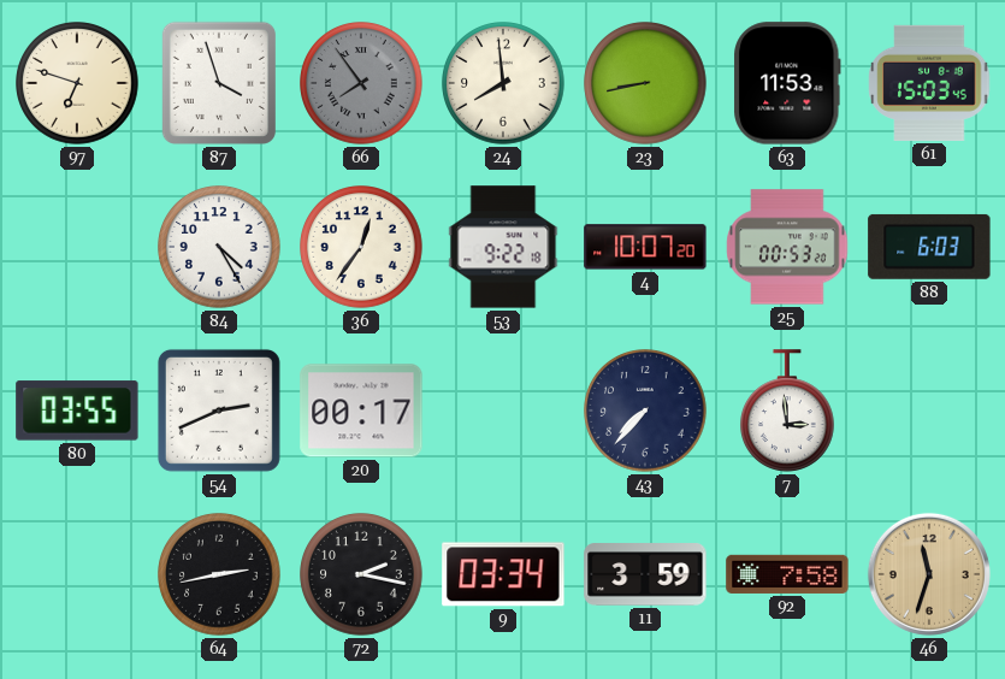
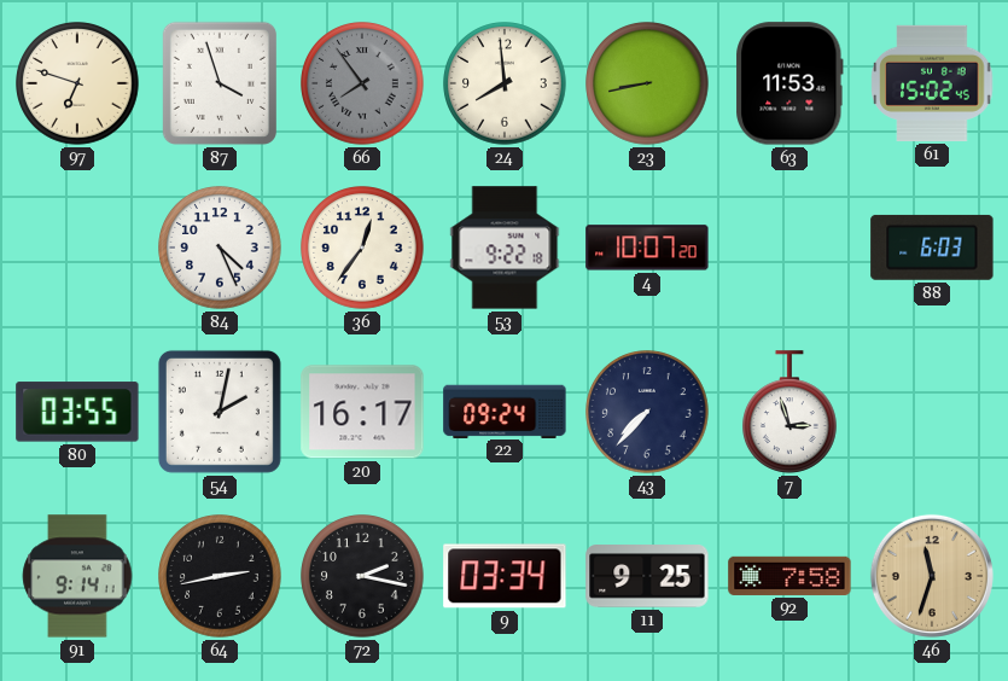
61: 15:03 -> 15:02 (932, 83)
84: 4:25 -> 4:26 (220, 248)
25: 00:53 -> none (787, 247)
54: 2:41 -> 2:02 (220, 412)
20: 00:17 -> 16:17 (362, 412)
22: none -> 09:24 (505, 411)
7: 2:59 -> 2:57 (791, 412)
91: none -> 9:14 (77, 576)
11: 3:59 -> 9:25 (647, 576)
